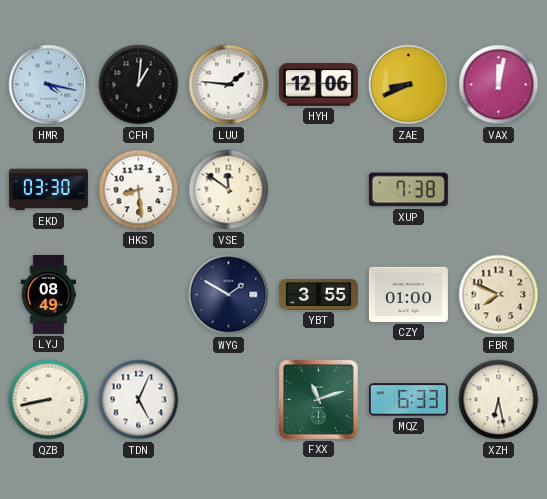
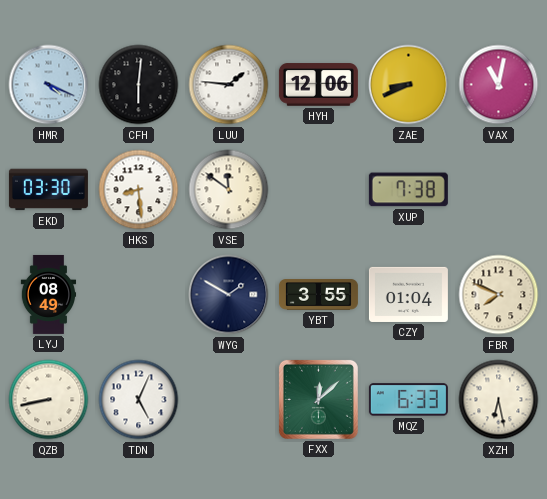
HMR: 4:17 -> 4:19 (49, 85)
CFH: 1:01 -> 6:01 (139, 85)
VAX: 12:02 -> 11:02 (499, 85)
CZY: 01:00 -> 01:04 (408, 294)
FXX: 11:12 -> 12:08 (318, 399)
